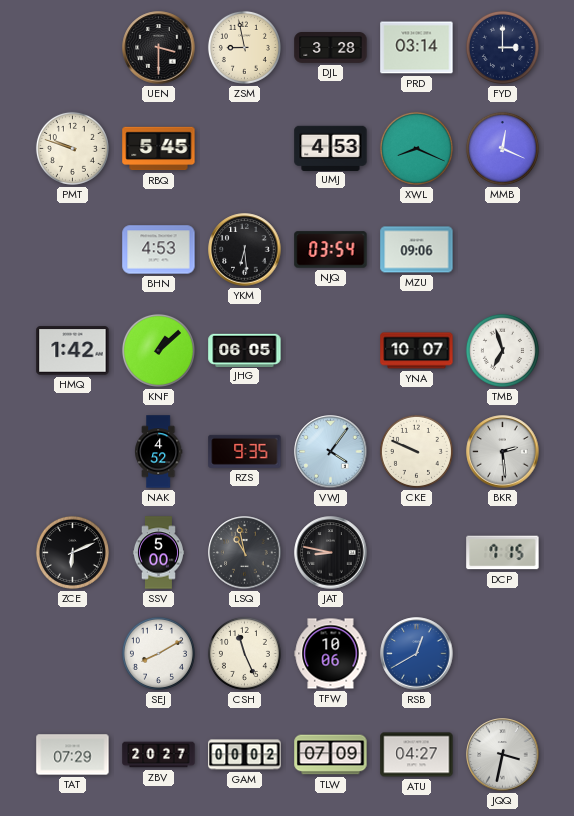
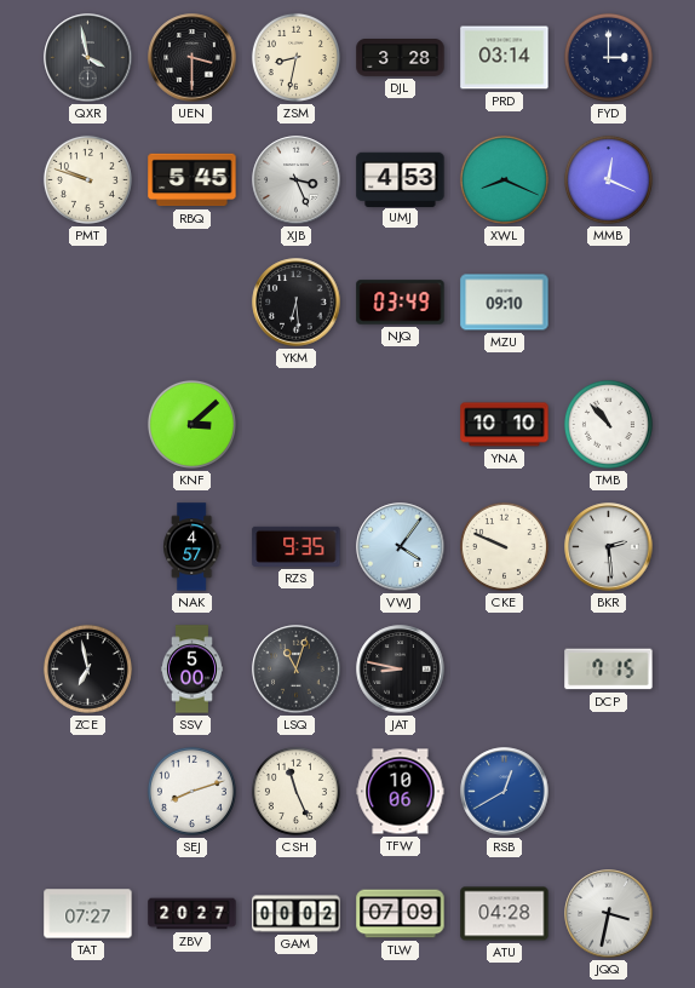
QXR: none -> 3:58 (88, 58)
ZSM: 8:58 -> 8:32 (295, 57)
XJB: none -> 3:26 (297, 180)
BHN: 4:53 -> none (159, 250)
NJQ: 03:54 -> 03:49 (401, 303)
MZU: 09:06 -> 09:10 (505, 303)
HMQ: 1:42 -> none (73, 351)
KNF: 1:08 -> 3:08 (191, 424)
JHG: 06:05 -> none (245, 350)
YNA: 10:07 -> 10:10 (505, 425)
TMB: 6:57 -> 10:53 (608, 424)
NAK: 4:52 -> 4:57 (193, 547)
ZCE: 6:11 -> 6:58 (87, 668)
LSQ: 10:58 -> 11:03 (297, 670)
SEJ: 8:10 -> 8:12 (191, 791)
TAT: 07:29 -> 07:27 (88, 914)
ATU: 04:27 -> 04:28 (505, 914)
